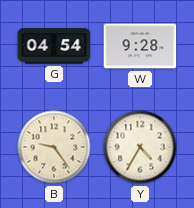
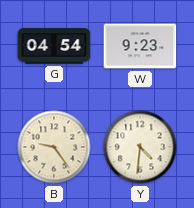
W: 9:28 -> 9:23 (140, 46)
Y: 4:35 -> 4:31 (140, 147)
